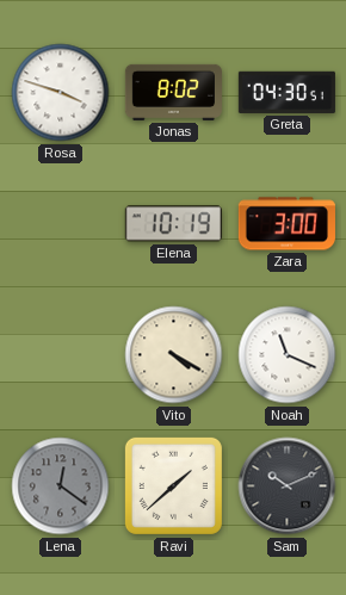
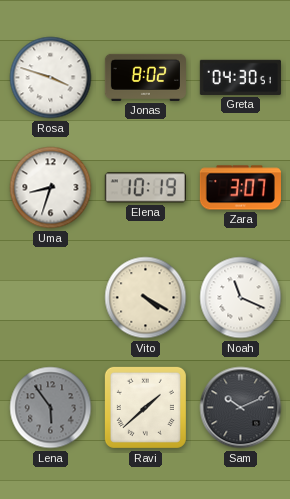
Uma: none -> 8:33 (51, 188)
Zara: 3:00 -> 3:07 (240, 188)
Lena: 12:21 -> 5:54 (51, 408)
